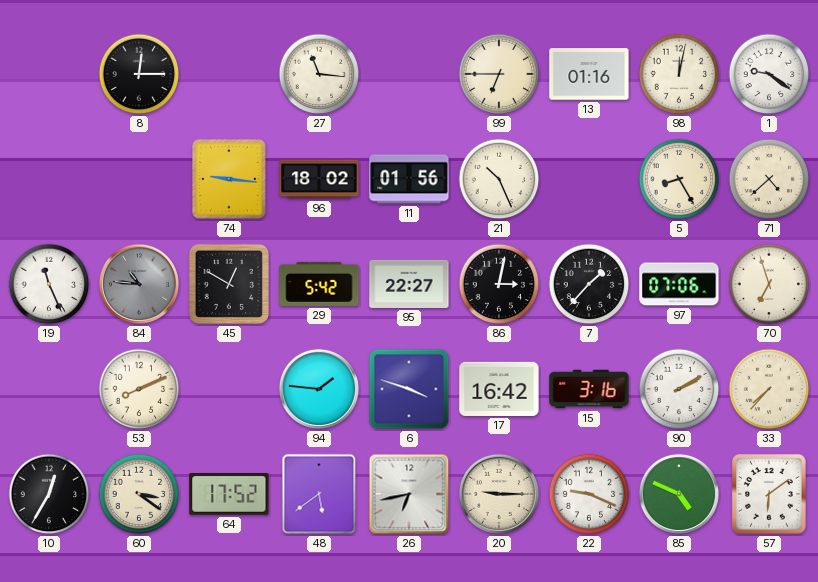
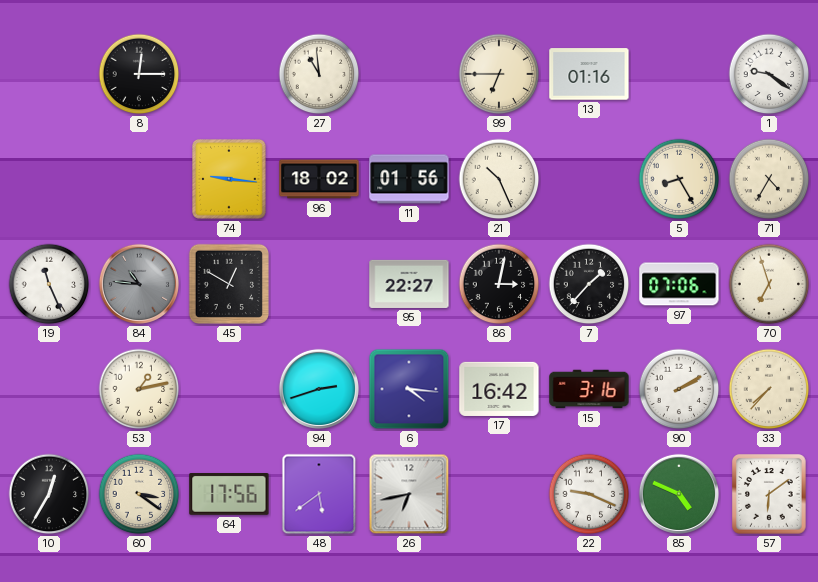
27: 11:16 -> 10:59 (319, 74)
98: 12:02 -> none (679, 74)
71: 4:38 -> 4:35 (769, 179)
29: 5:42 -> none (319, 284)
53: 8:11 -> 1:13 (139, 389)
94: 1:46 -> 2:42 (319, 389)
6: 3:48 -> 4:16 (409, 389)
64: 17:52 -> 17:56 (229, 495)
20: 9:15 -> none (499, 494)
